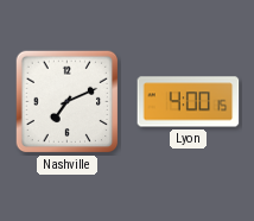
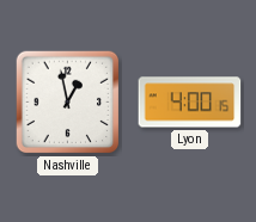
Nashville: 7:11 -> 12:58 (68, 103)
